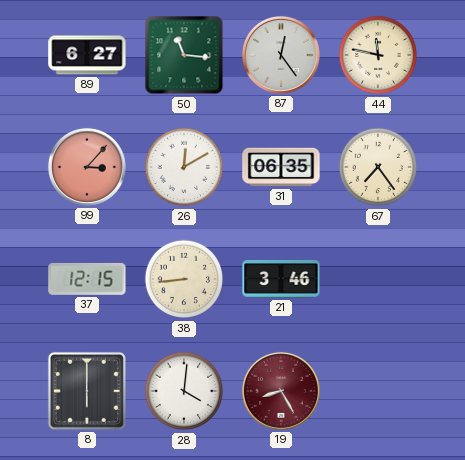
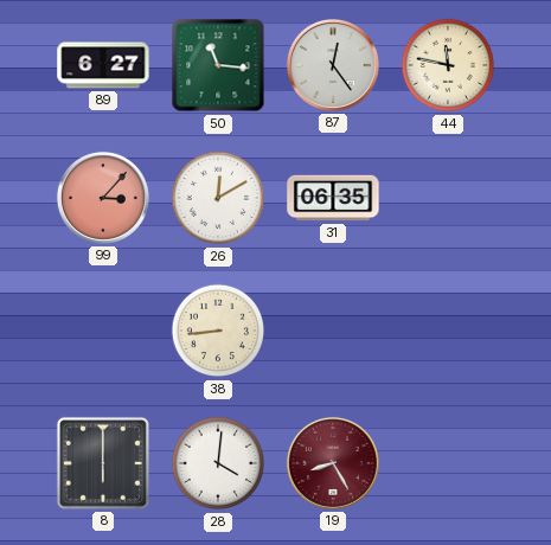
67: 7:24 -> none (378, 167)
37: 12:15 -> none (87, 279)
21: 3:46 -> none (281, 280)
